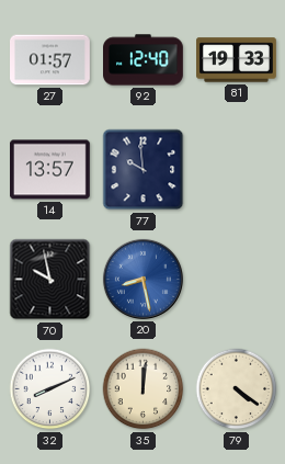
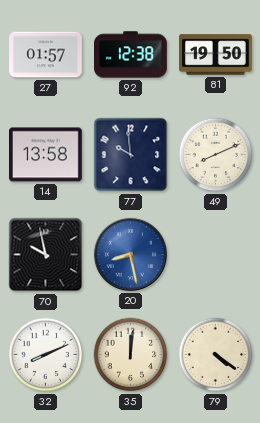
92: 12:40 -> 12:38 (131, 55)
81: 19:33 -> 19:50 (216, 55)
14: 13:57 -> 13:58 (46, 155)
49: none -> 8:11 (216, 155)
